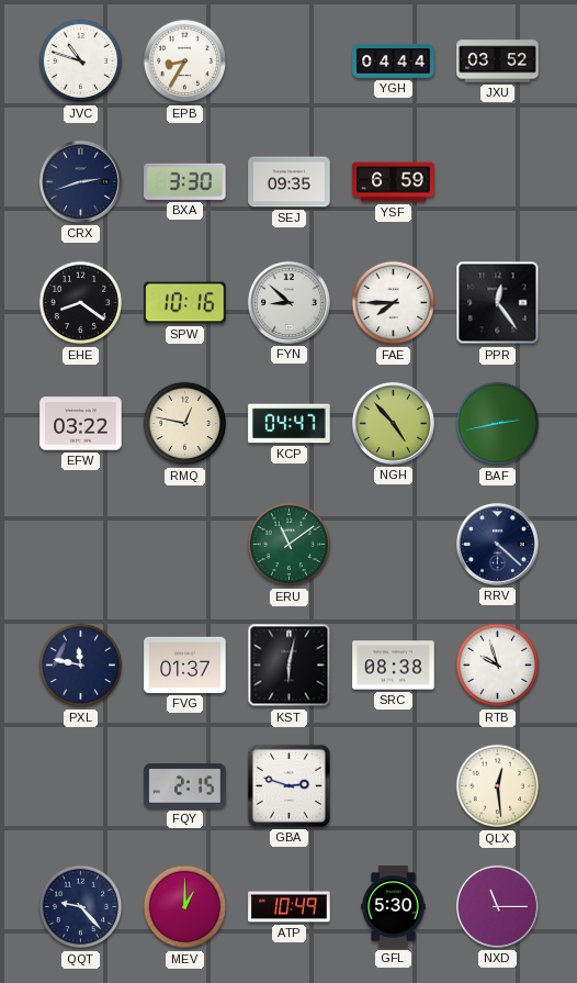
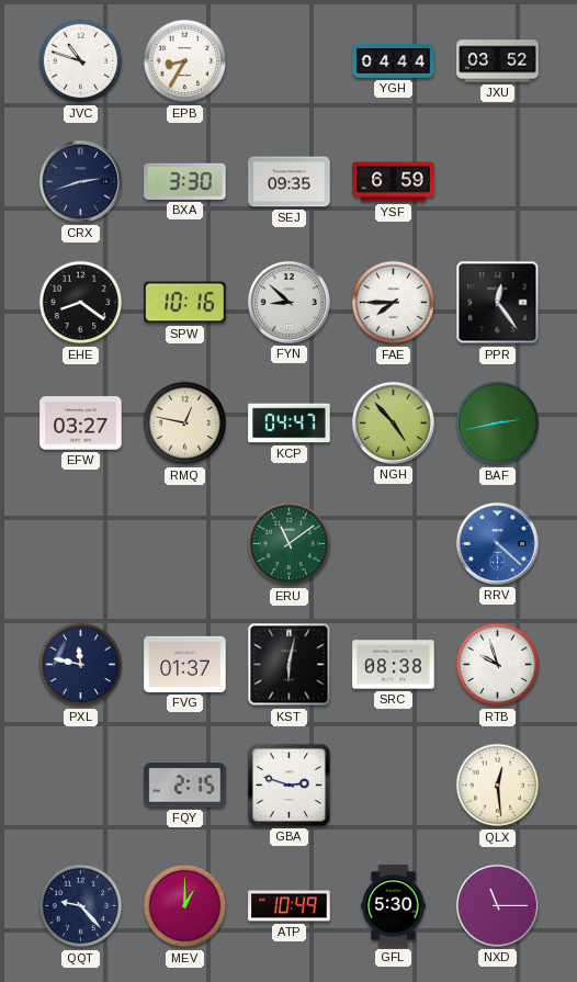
EFW: 03:22 -> 03:27 (81, 424)
RRV dial: navy -> blue (497, 543)
